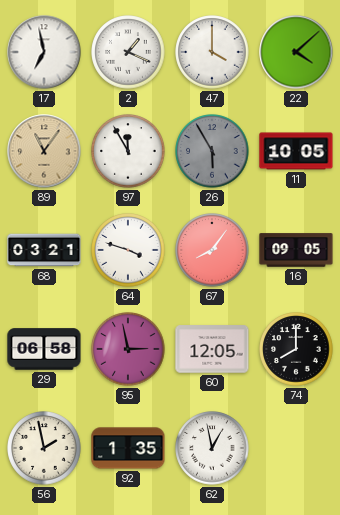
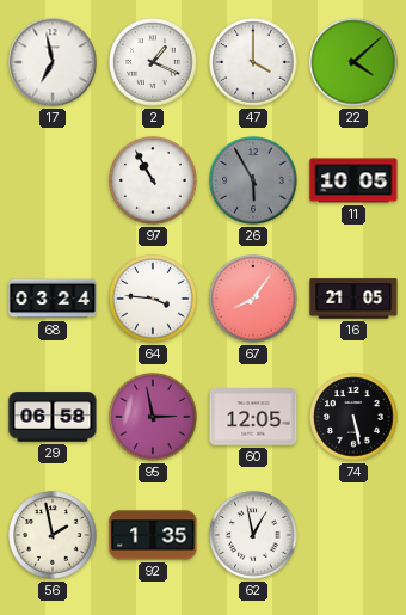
89: 11:06 -> none (44, 151)
97: 11:55 -> 10:55 (153, 180)
68: 03:21 -> 03:24 (53, 299)
64: 3:48 -> 3:46 (153, 299)
16: 09:05 -> 21:05 (353, 299)
74: 8:00 -> 5:28 (353, 417)
